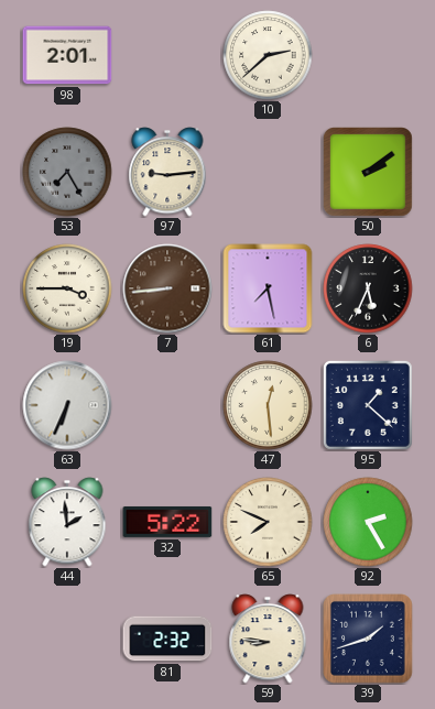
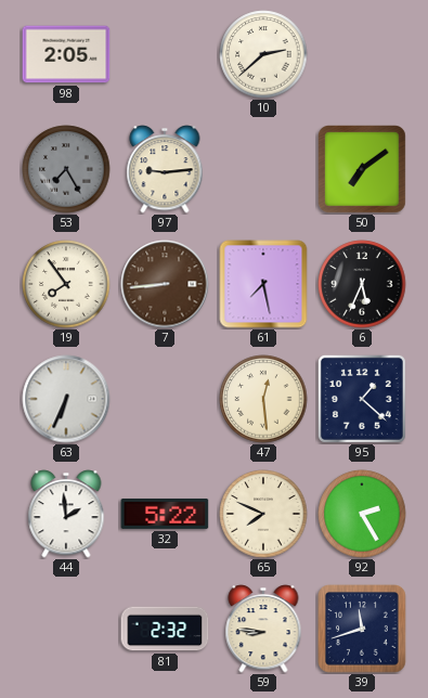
98: 2:01 -> 2:05 (66, 54)
50: 2:09 -> 7:09 (363, 170)
19: 3:45 -> 7:54 (66, 284)
39: 1:42 -> 11:42 (363, 630)
